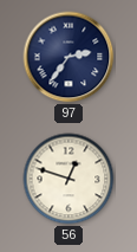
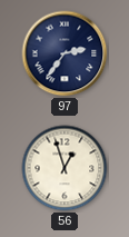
56: 12:48 -> 12:57 (64, 168)
